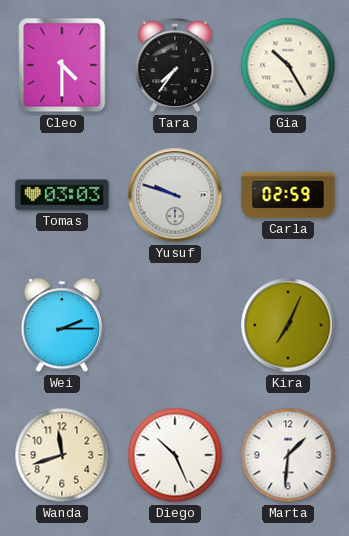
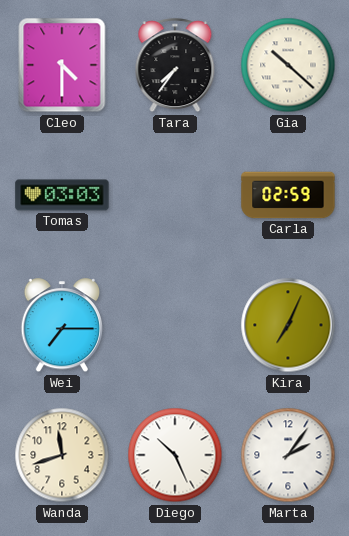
Gia: 10:25 -> 10:22 (288, 65)
Yusuf: 9:48 -> none (175, 195)
Wei: 2:15 -> 7:15 (61, 326)
Marta: 1:31 -> 2:06 (288, 455)
